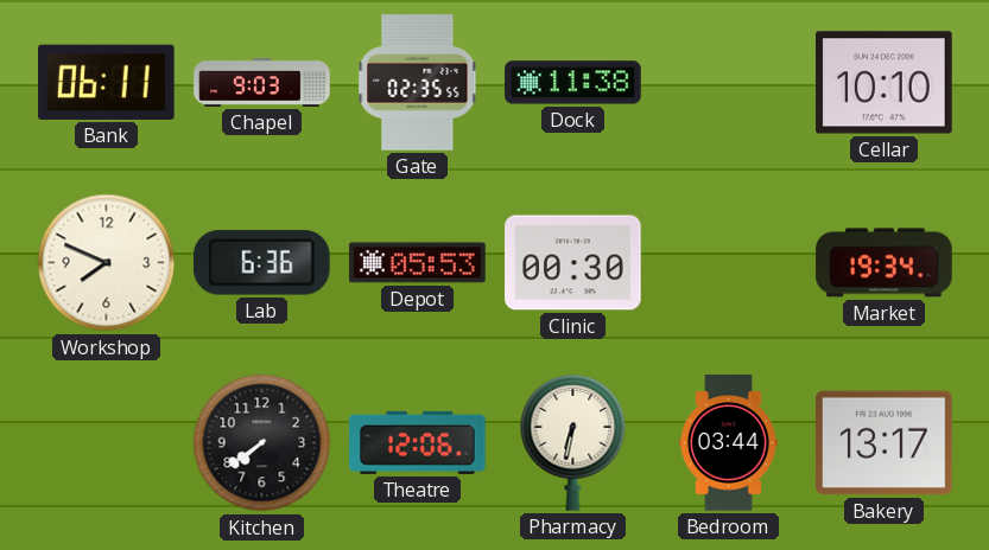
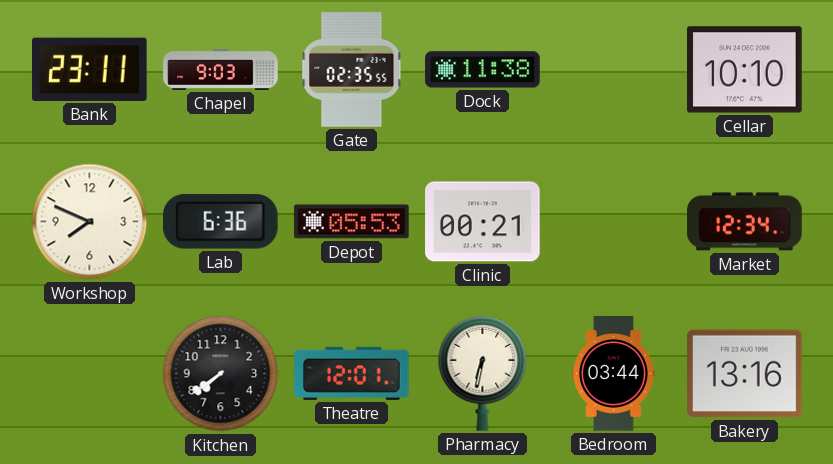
Bank: 06:11 -> 23:11 (89, 69)
Clinic: 00:30 -> 00:21 (483, 222)
Market: 19:34 -> 12:34 (745, 222)
Theatre: 12:06 -> 12:01 (352, 373)
Bakery: 13:17 -> 13:16 (745, 374)
